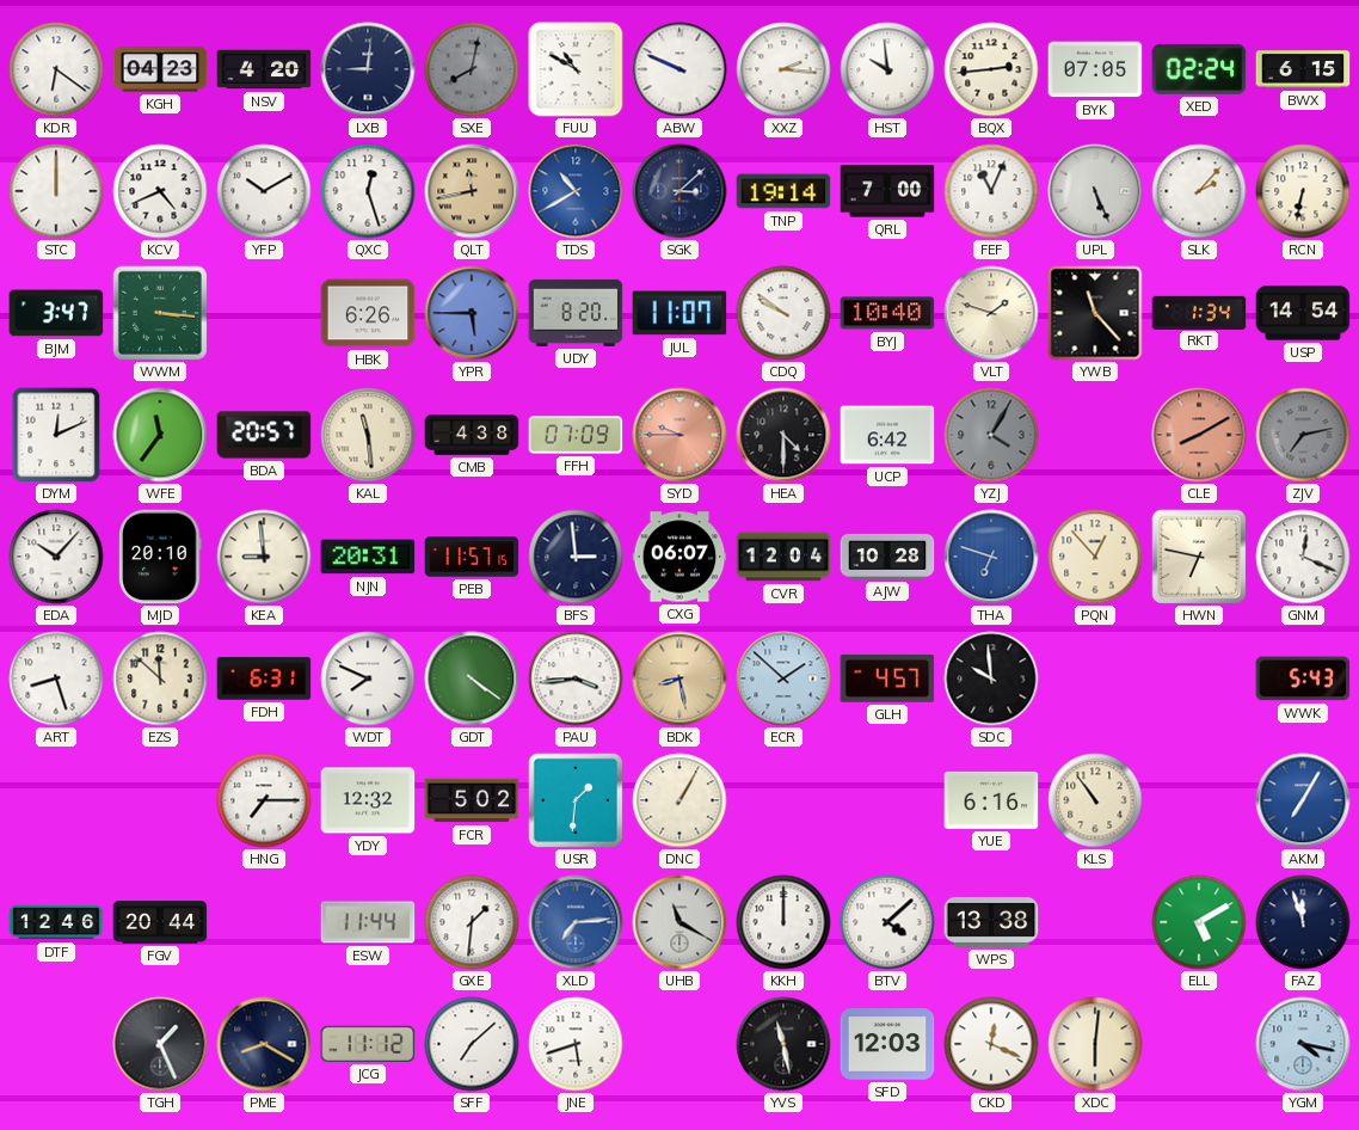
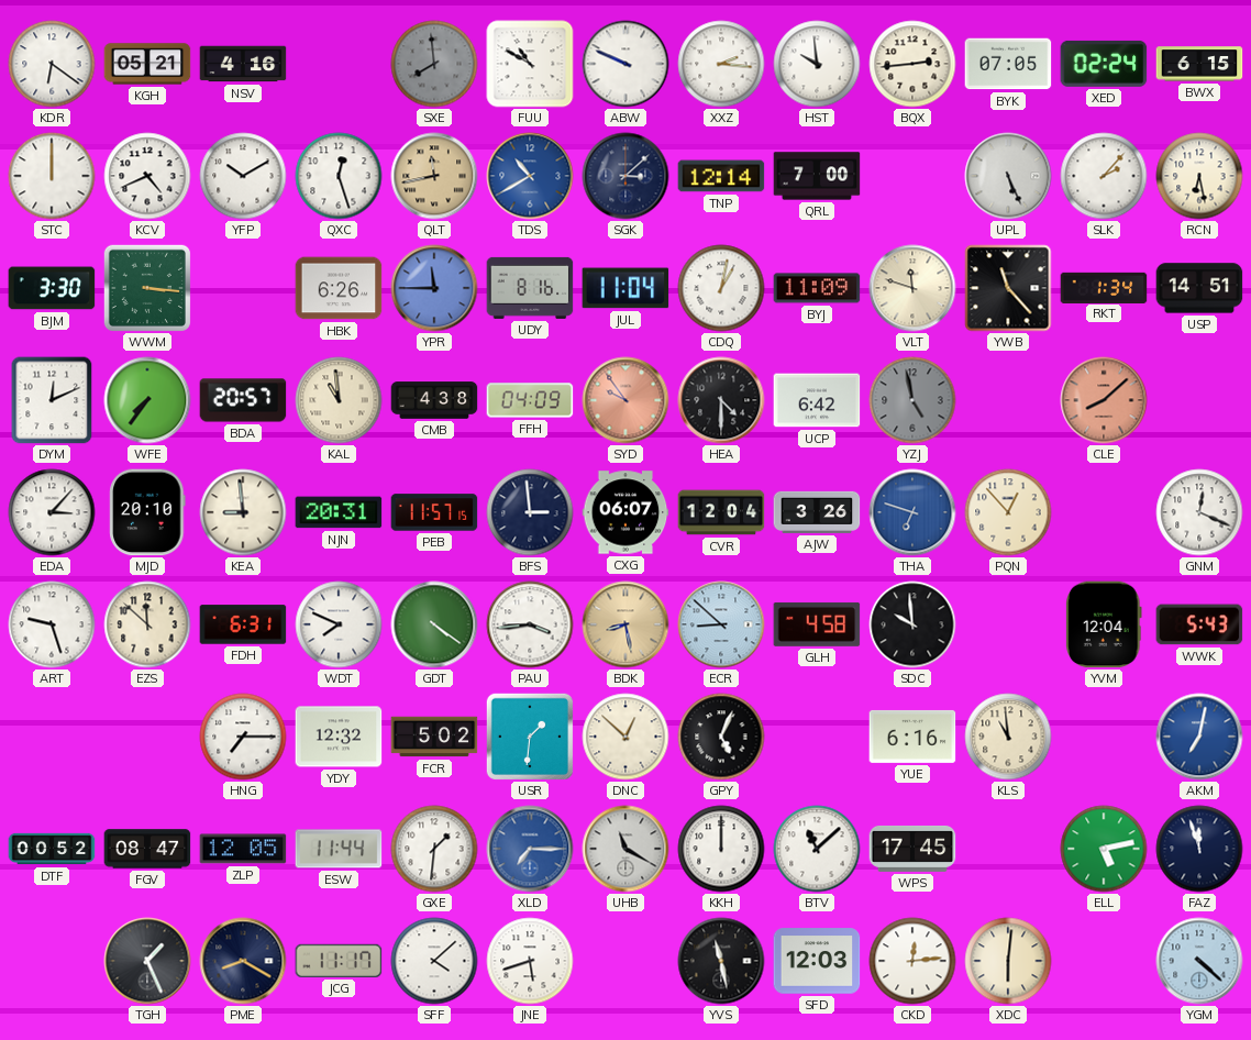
KGH: 04:23 -> 05:21 (147, 64)
NSV: 4:20 -> 4:16 (243, 64)
LXB: 9:01 -> none (368, 69)
SXE: 8:02 -> 7:59 (434, 64)
TNP: 19:14 -> 12:14 (721, 176)
FEF: 11:04 -> none (991, 191)
RCN: 6:32 -> 6:28 (1199, 176)
BJM: 3:47 -> 3:30 (52, 288)
YPR: 5:45 -> 11:45 (434, 288)
UDY: 8:20 -> 8:16 (530, 288)
JUL: 11:07 -> 11:04 (625, 288)
CDQ: 9:51 -> 1:02 (721, 288)
BYJ: 10:40 -> 11:09 (817, 288)
VLT: 1:48 -> 11:48 (912, 288)
USP: 14:54 -> 14:51 (1199, 288)
WFE: 11:36 -> 7:36 (147, 400)
KAL: 11:29 -> 10:59 (339, 400)
FFH: 07:09 -> 04:09 (530, 400)
SYD: 9:45 -> 9:54 (625, 400)
YZJ: 4:05 -> 4:58 (912, 400)
CLE: 8:10 -> 8:08 (1104, 400)
ZJV: 7:13 -> none (1303, 435)
EDA: 10:07 -> 3:07 (52, 512)
AJW: 10:28 -> 3:26 (817, 512)
HWN: 6:47 -> none (1198, 555)
ART: 8:27 -> 9:27 (52, 624)
ECR: 1:52 -> 8:52 (721, 624)
GLH: 4:57 -> 4:58 (817, 624)
YVM: none -> 12:04 (1104, 624)
DNC: 1:05 -> 12:52 (625, 737)
GPY: none -> 5:04 (721, 737)
KLS: 10:54 -> 10:59 (1008, 737)
AKM: 7:05 -> 7:02 (1199, 737)
DTF: 12:46 -> 00:52 (52, 849)
FGV: 20:44 -> 08:47 (147, 849)
ZLP: none -> 12:05 (243, 849)
XLD: 7:14 -> 7:15 (530, 849)
BTV: 4:08 -> 11:08 (817, 849)
WPS: 13:38 -> 17:45 (912, 849)
ELL: 5:10 -> 5:13 (1104, 849)
JCG: 11:12 -> 11:17 (339, 961)
SFF: 7:08 -> 4:08 (434, 961)
CKD: 12:19 -> 12:14 (912, 961)
YGM: 4:17 -> 4:22 (1199, 961)
